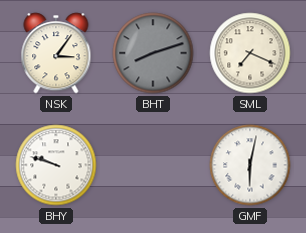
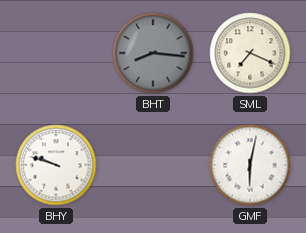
NSK: 3:06 -> none (56, 53)
BHT: 8:12 -> 8:16 (153, 53)
